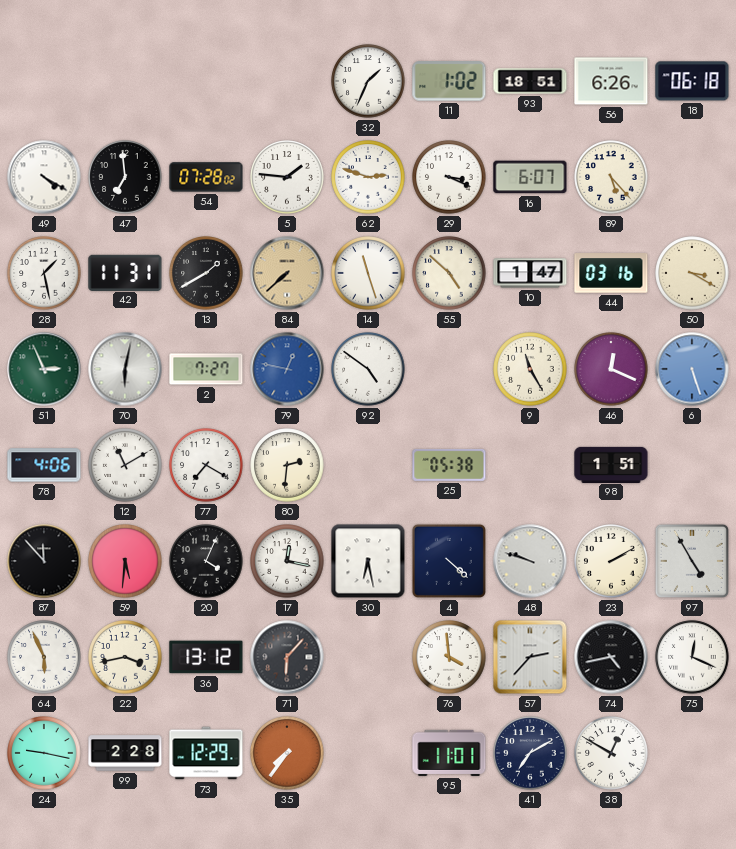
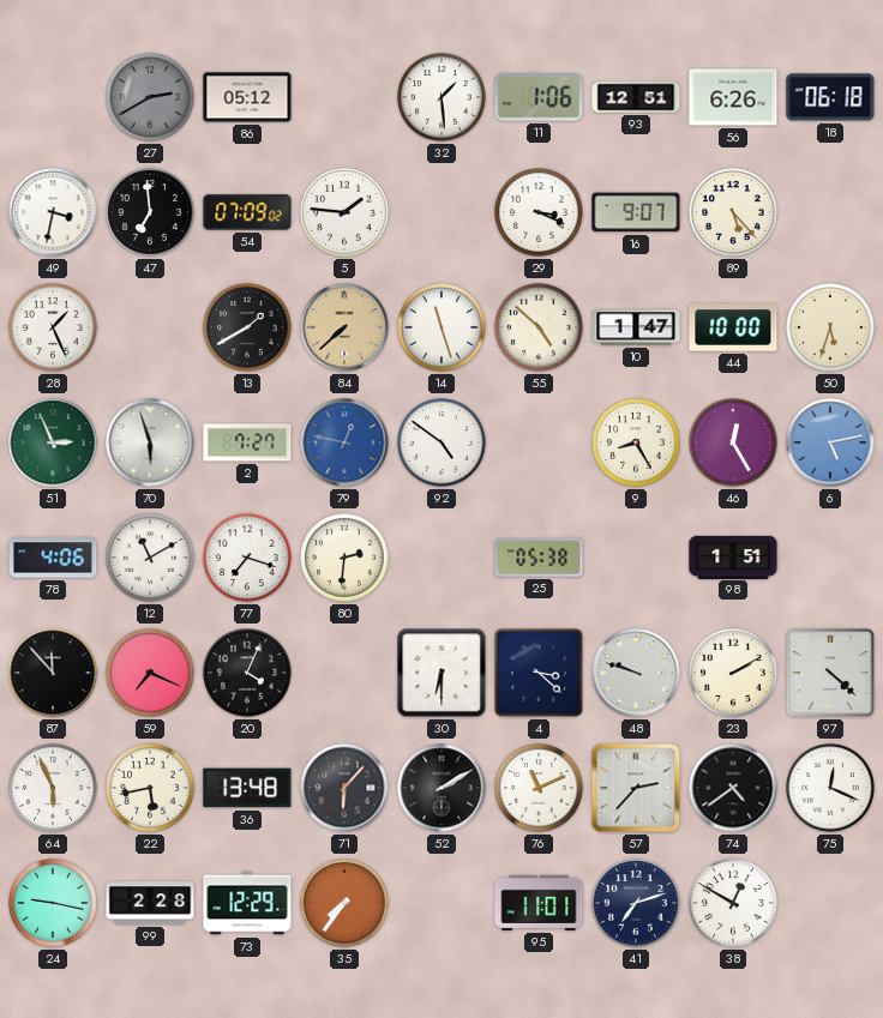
27: none -> 2:40 (150, 97)
86: none -> 05:12 (247, 97)
32: 1:34 -> 1:29 (441, 97)
11: 1:02 -> 1:06 (539, 97)
93: 18:51 -> 12:51 (636, 97)
49: 4:20 -> 3:32 (53, 212)
54: 07:28 -> 07:09 (247, 212)
62: 2:48 -> none (368, 177)
16: 6:07 -> 9:07 (636, 212)
28: 1:28 -> 1:26 (53, 327)
42: 11:31 -> none (125, 272)
44: 03:16 -> 10:00 (733, 327)
50: 3:20 -> 5:33 (830, 327)
70: 6:02 -> 5:57 (150, 442)
9: 11:25 -> 8:25 (636, 442)
46: 12:19 -> 12:25 (733, 442)
6: 5:27 -> 5:13 (830, 442)
77: 7:20 -> 7:18 (247, 558)
59: 5:31 -> 7:19 (150, 673)
17: 12:17 -> none (287, 561)
30: 6:28 -> 6:30 (441, 673)
4: 4:22 -> 3:22 (539, 673)
97: 4:55 -> 4:22 (830, 673)
22: 3:43 -> 5:43 (150, 788)
36: 13:12 -> 13:48 (247, 788)
52: none -> 2:10 (441, 788)
76: 3:59 -> 11:11 (539, 788)
74: 4:43 -> 4:39 (733, 788)
41: 7:10 -> 7:12 (636, 903)
